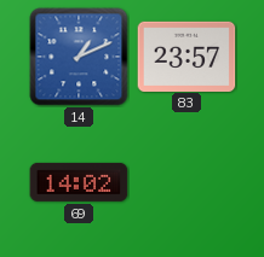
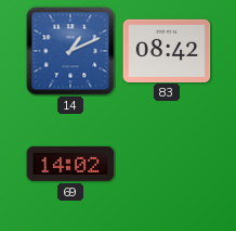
83: 23:57 -> 08:42 (167, 50)
